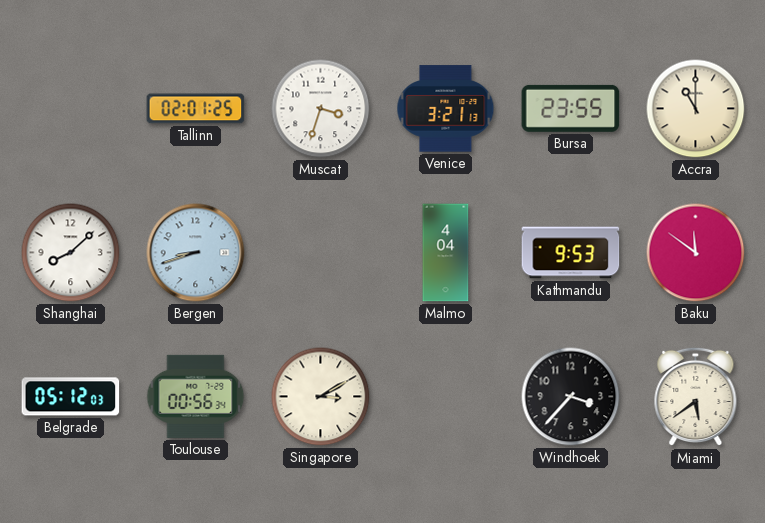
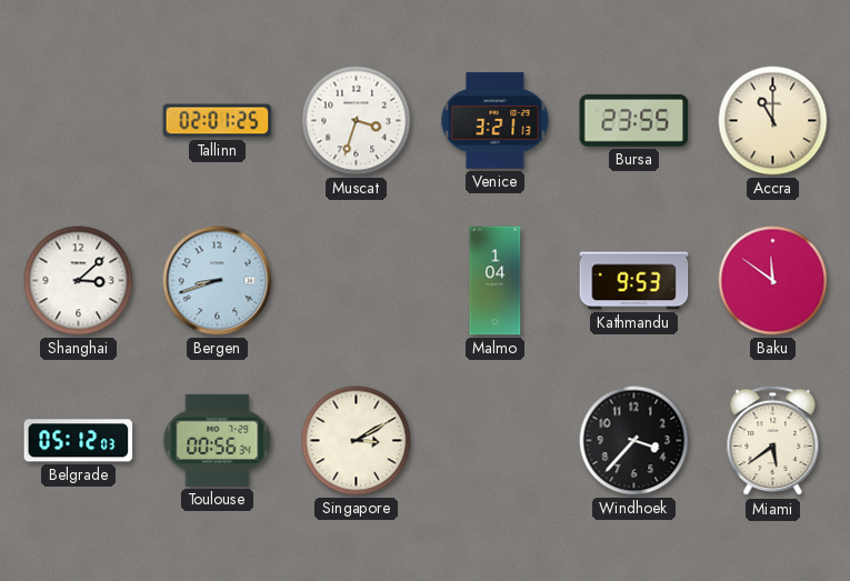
Shanghai: 8:08 -> 3:08 (79, 281)
Malmo: 4:04 -> 1:04 (496, 281)
